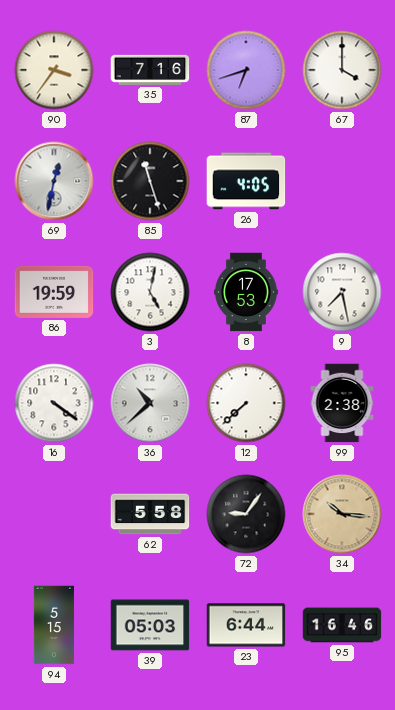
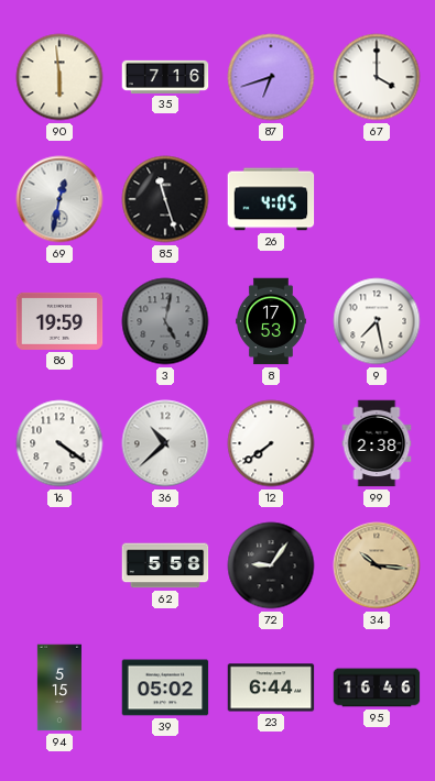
90: 3:36 -> 5:59 (59, 77)
3 dial: white -> grey (165, 321)
12: 7:38 -> 7:39 (271, 443)
39: 05:03 -> 05:02 (165, 687)
